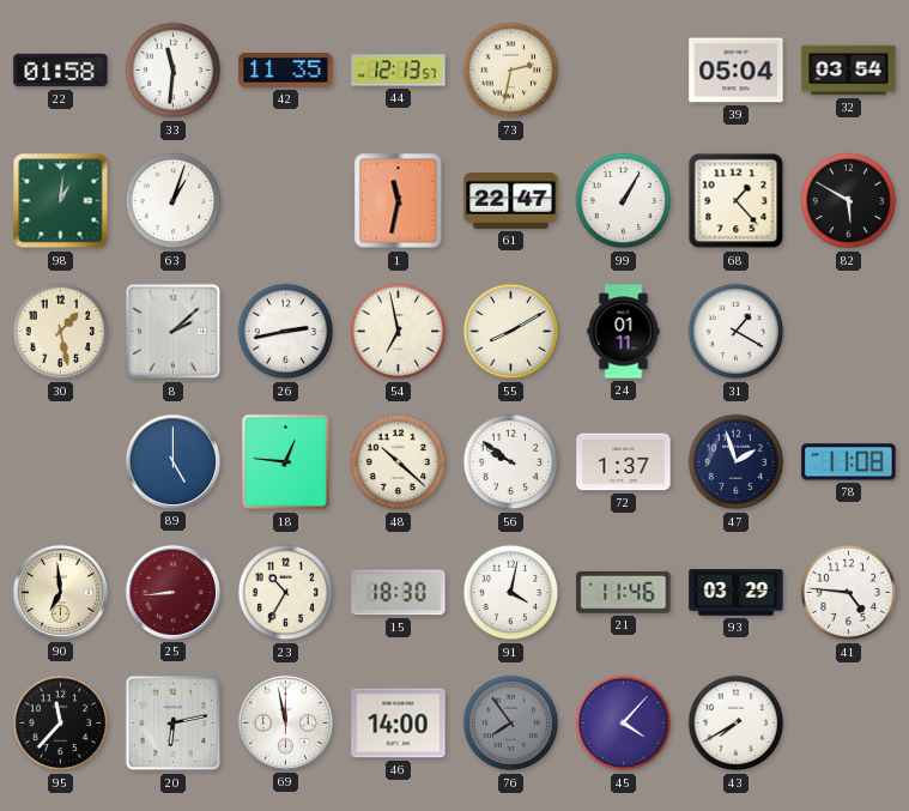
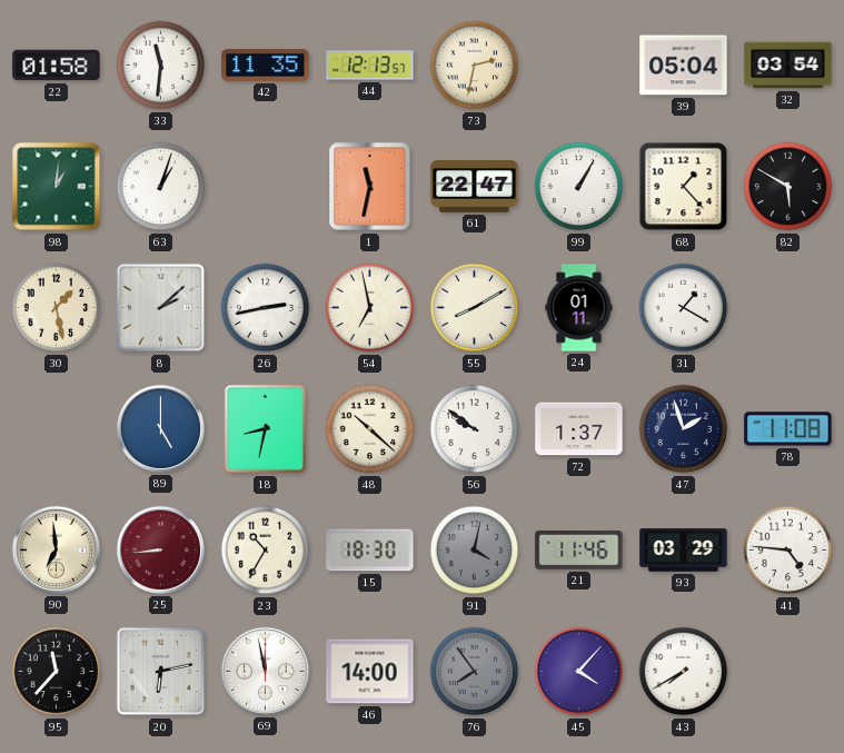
18: 12:46 -> 8:32 (266, 429)
91 dial: white -> grey (475, 551)
